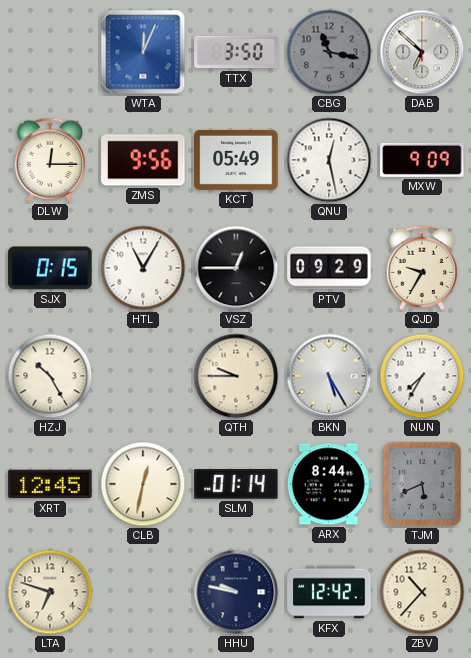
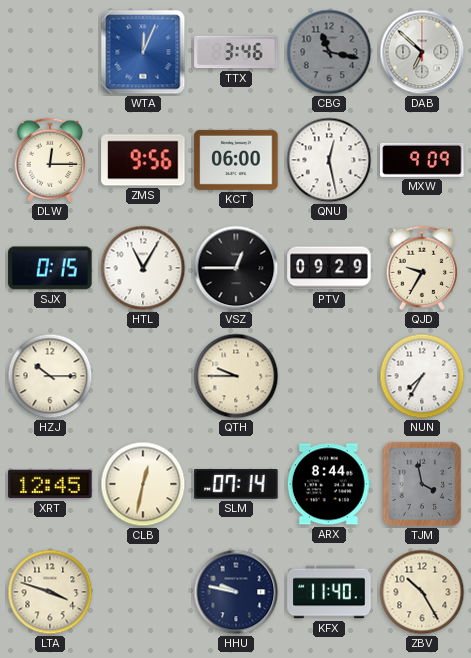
TTX: 3:50 -> 3:46 (236, 52)
KCT: 05:49 -> 06:00 (236, 160)
HZJ: 10:25 -> 10:15 (50, 376)
BKN: 5:25 -> none (329, 376)
SLM: 01:14 -> 07:14 (236, 485)
TJM: 5:41 -> 3:58 (422, 484)
LTA: 6:48 -> 3:48 (50, 592)
KFX: 12:42 -> 11:40 (329, 592)
ZBV: 10:37 -> 10:25 (422, 592)
